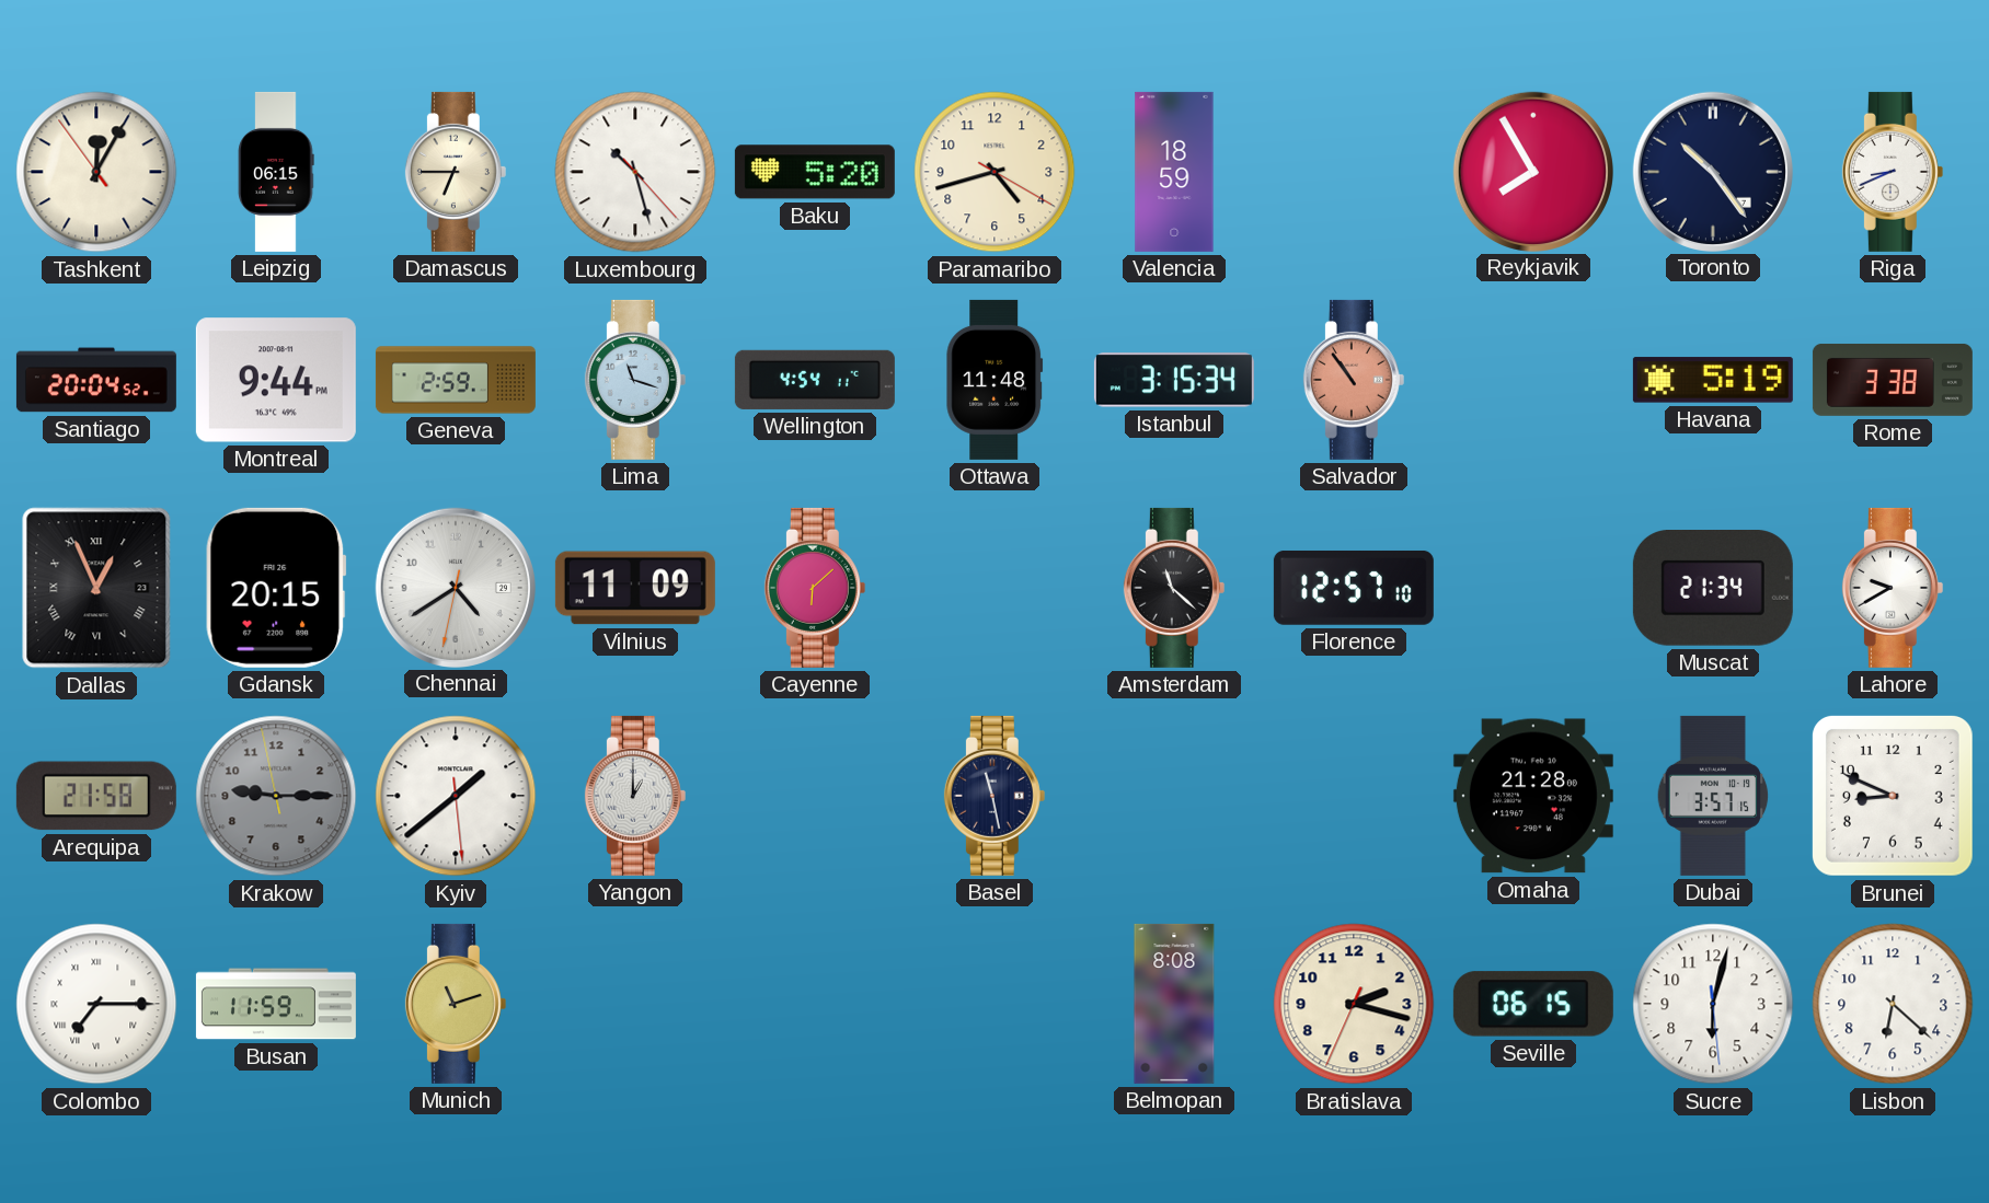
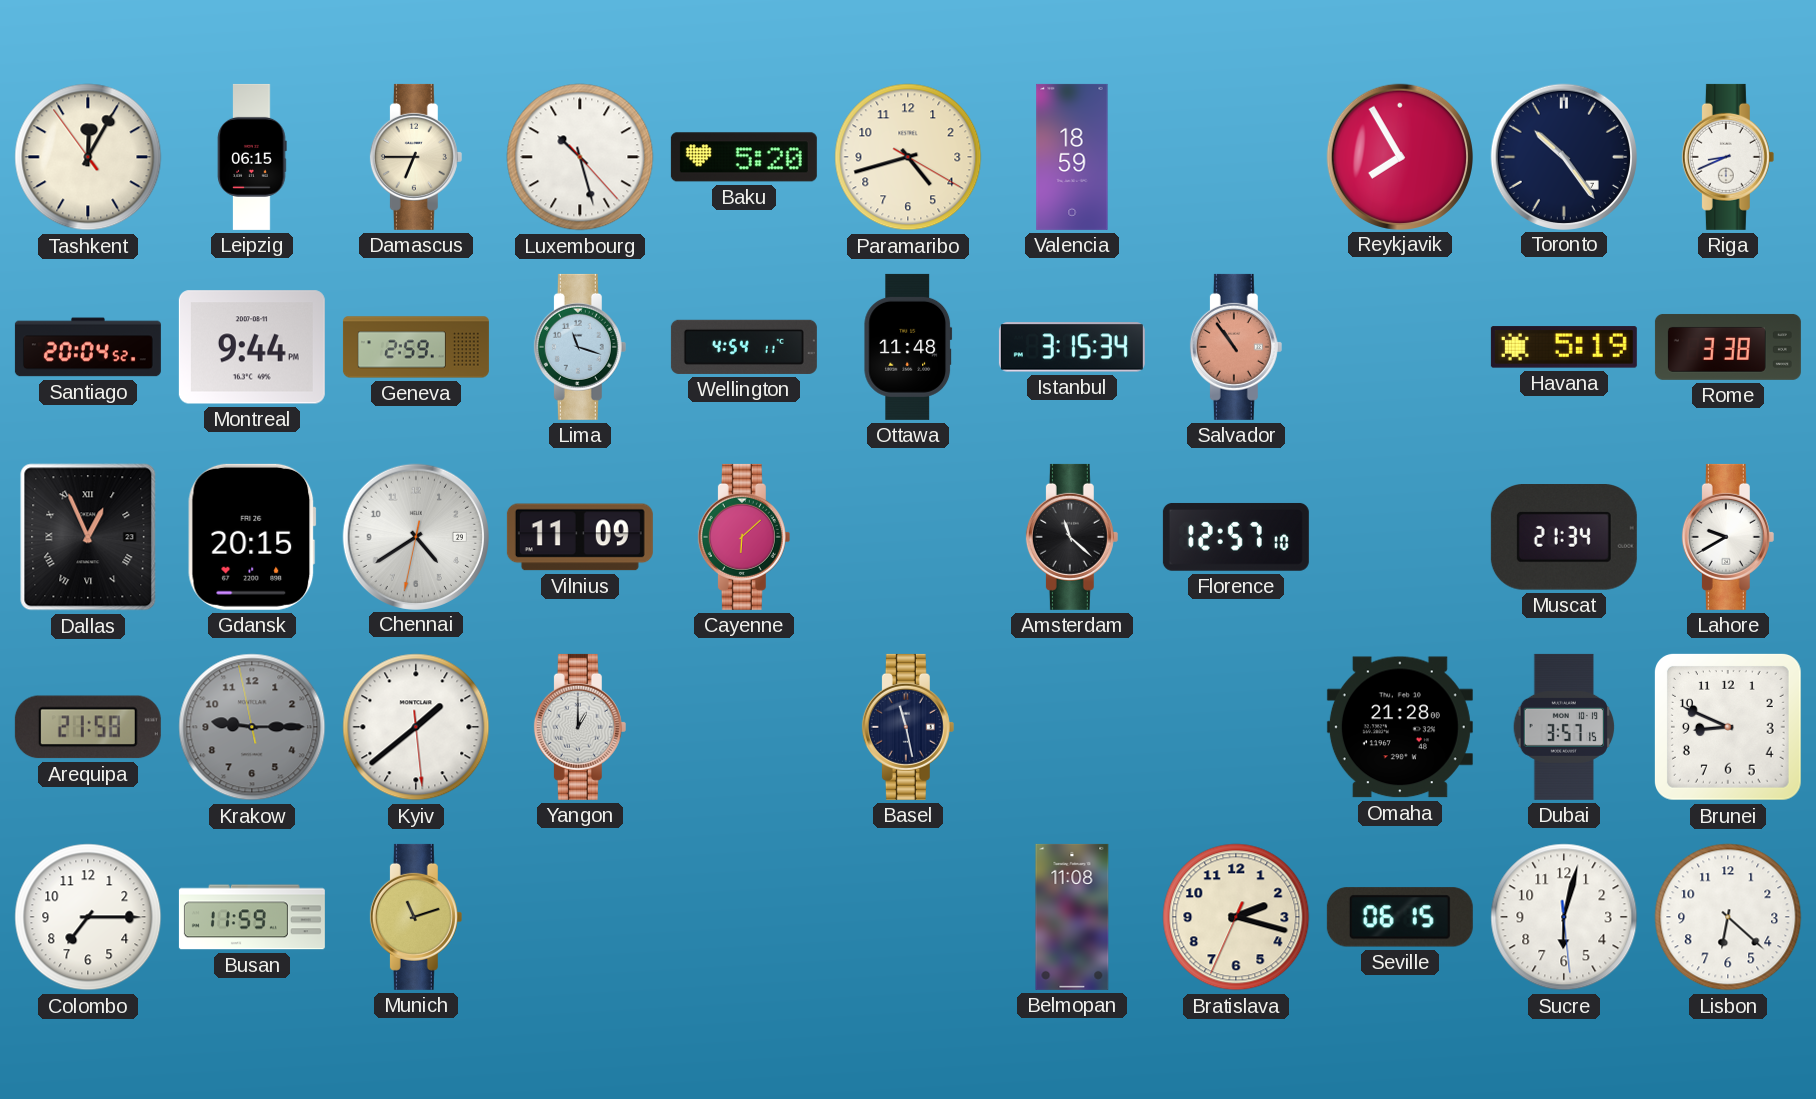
Colombo numerals: Roman -> Arabic (88, 917)
Belmopan: 8:08 -> 11:08 (1072, 917)
